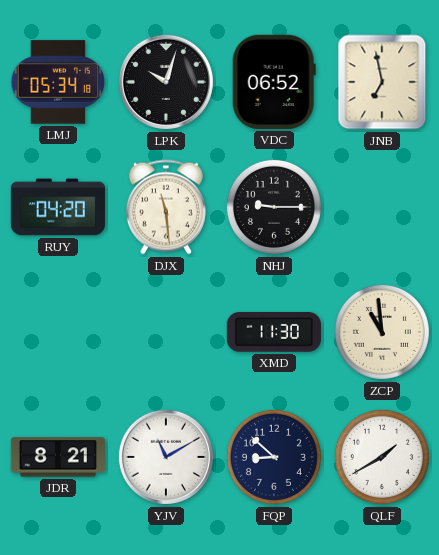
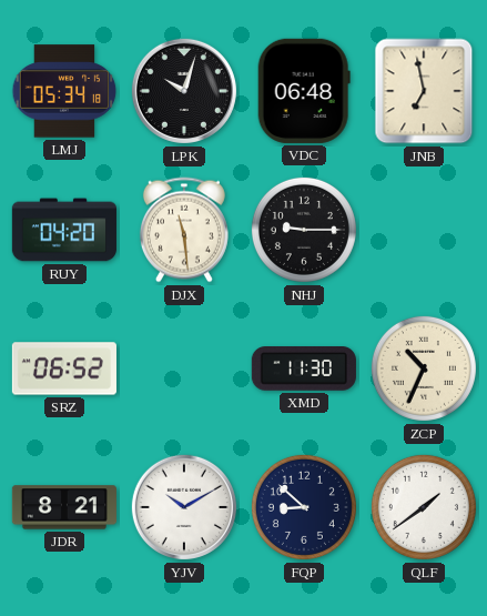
VDC: 06:52 -> 06:48 (304, 91)
SRZ: none -> 06:52 (64, 368)
ZCP: 10:59 -> 10:34 (424, 368)
YJV: 11:10 -> 10:10 (184, 507)
QLF: 1:40 -> 1:39 (424, 507)
